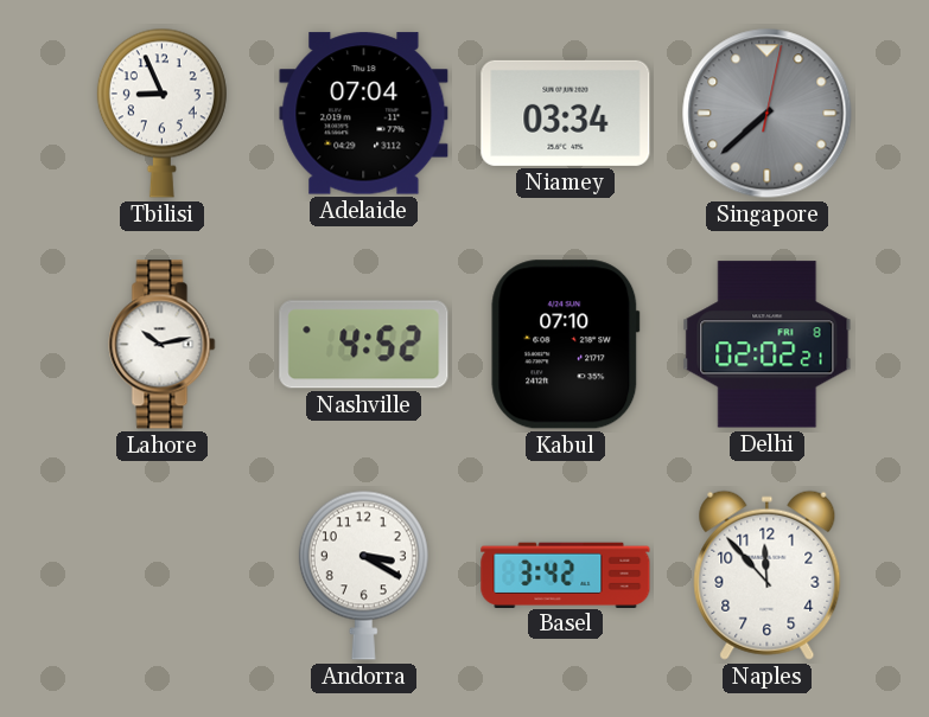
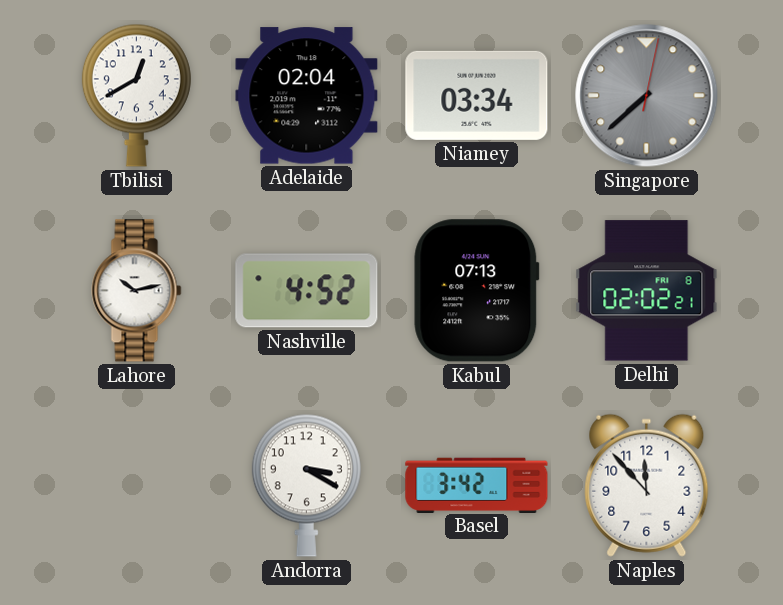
Tbilisi: 8:56 -> 12:40 (136, 95)
Adelaide: 07:04 -> 02:04 (307, 96)
Kabul: 07:10 -> 07:13 (477, 291)
